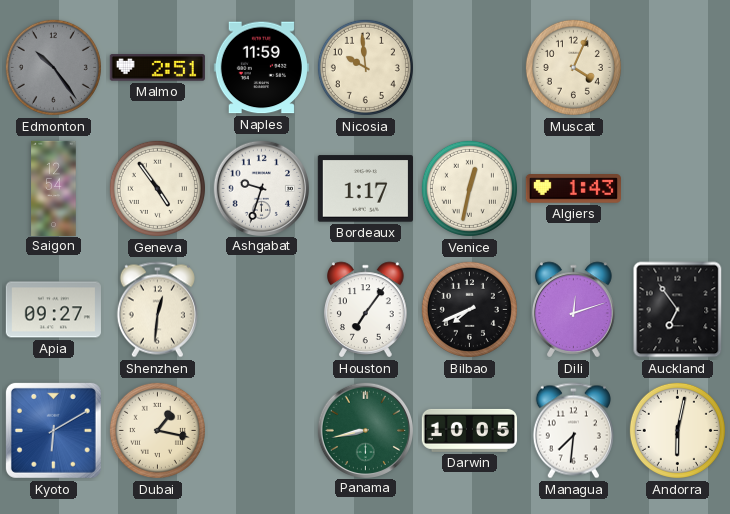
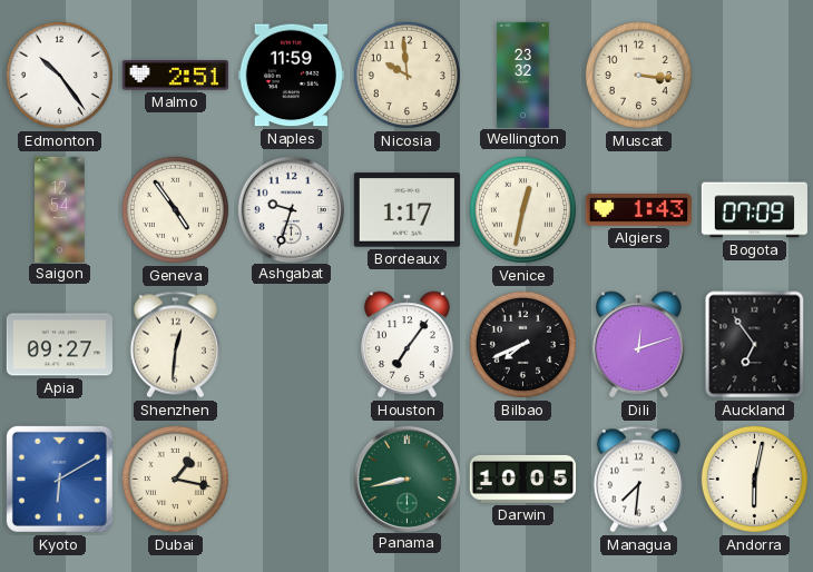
Edmonton dial: grey -> white (59, 75)
Wellington: none -> 23:32 (523, 75)
Muscat: 4:04 -> 3:16 (638, 75)
Bogota: none -> 07:09 (754, 210)
